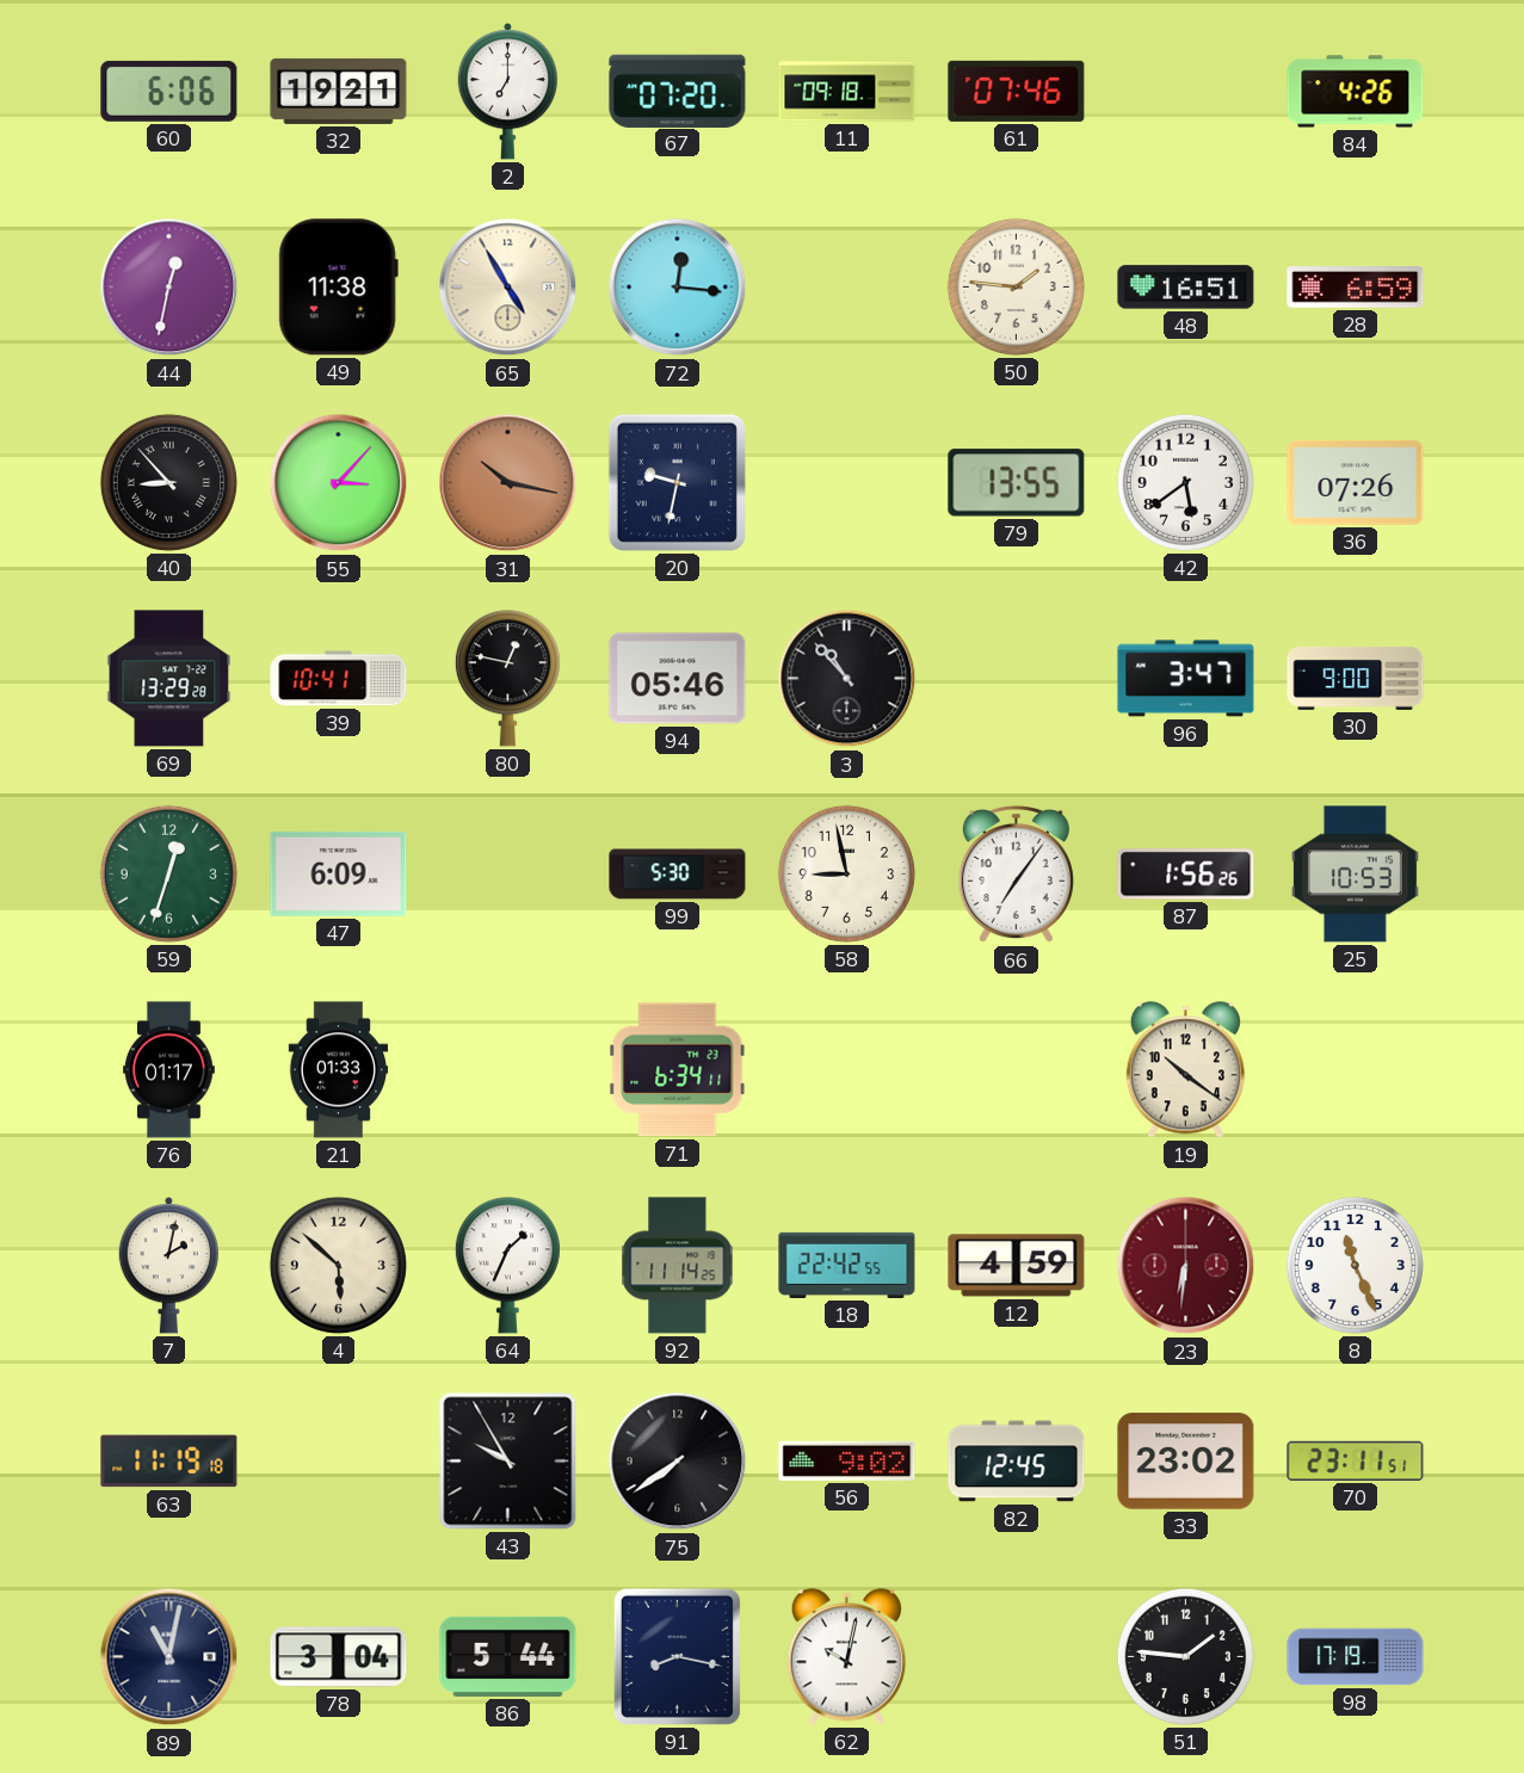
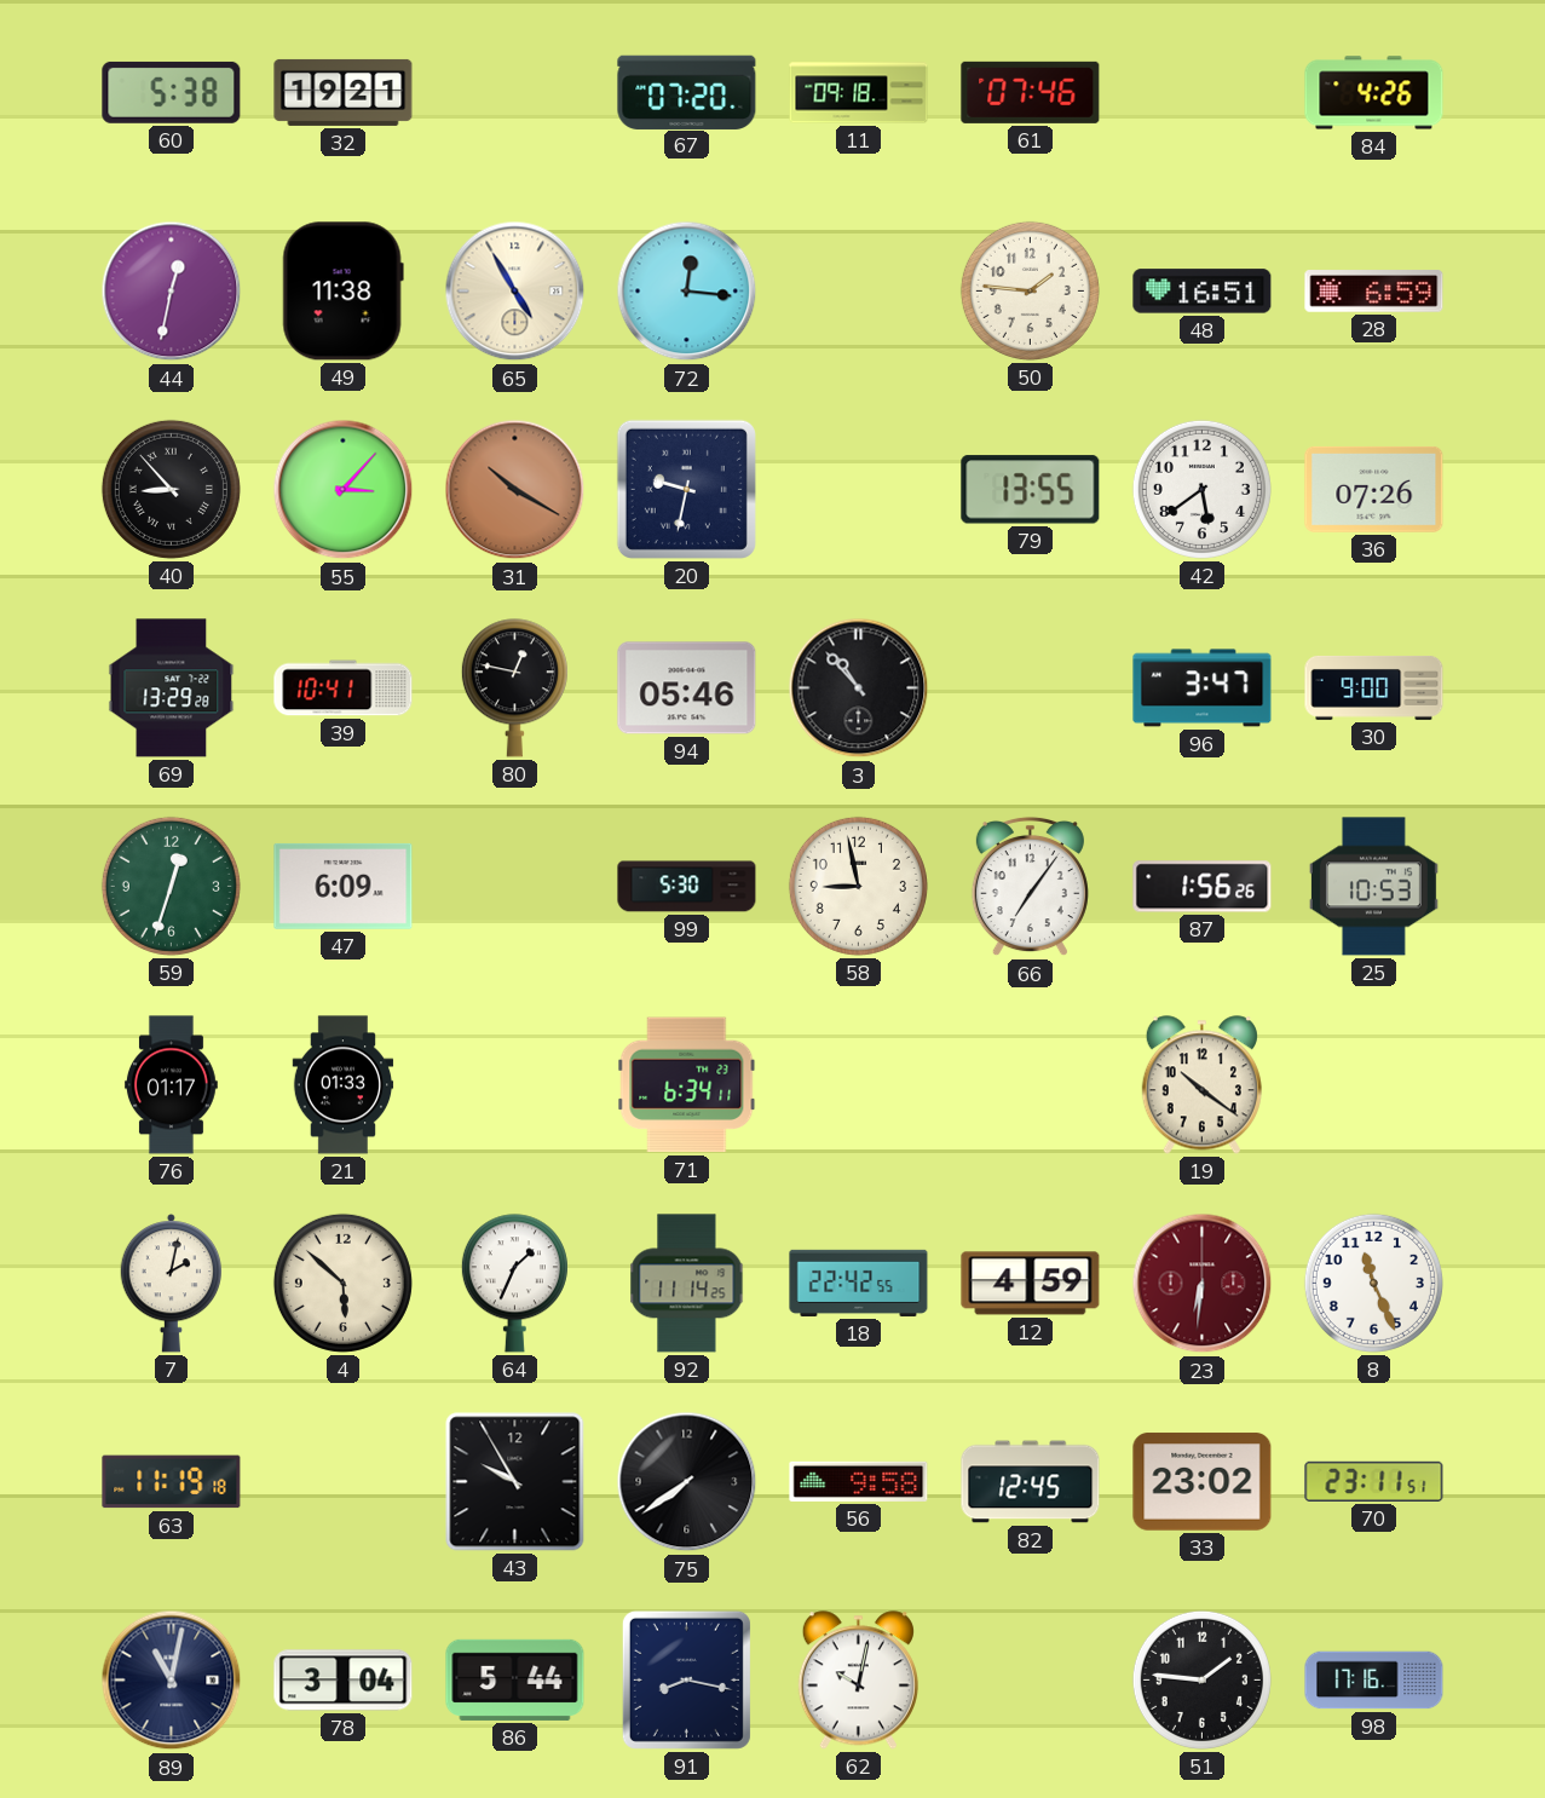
60: 6:06 -> 5:38 (172, 92)
2: 7:00 -> none (508, 92)
31: 10:17 -> 10:20 (515, 490)
56: 9:02 -> 9:58 (859, 1481)
98: 17:19 -> 17:16 (1374, 1681)
